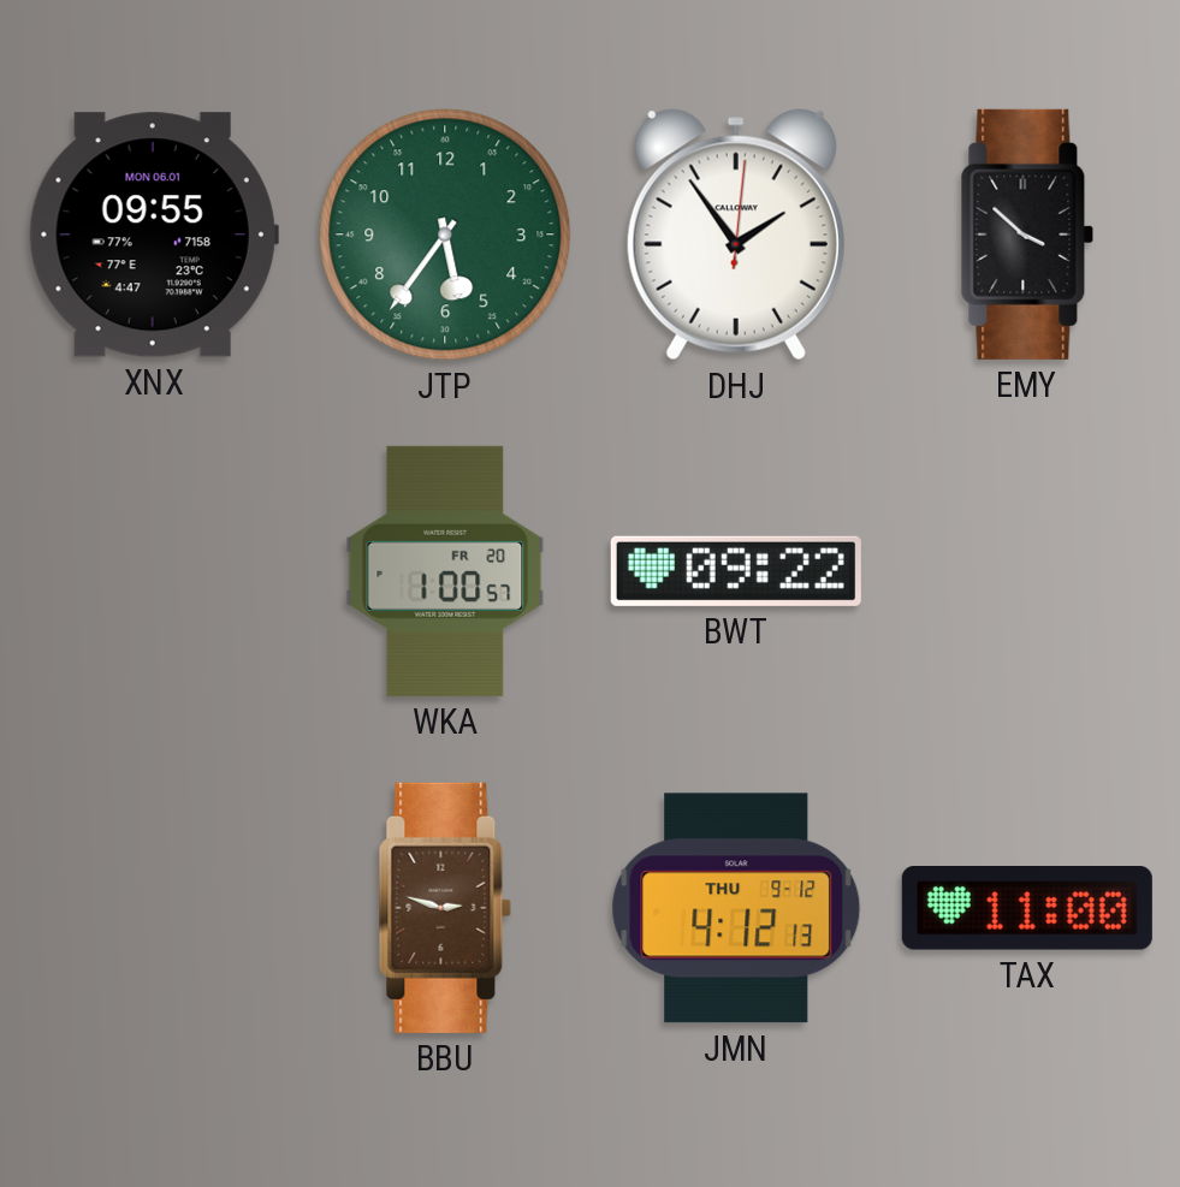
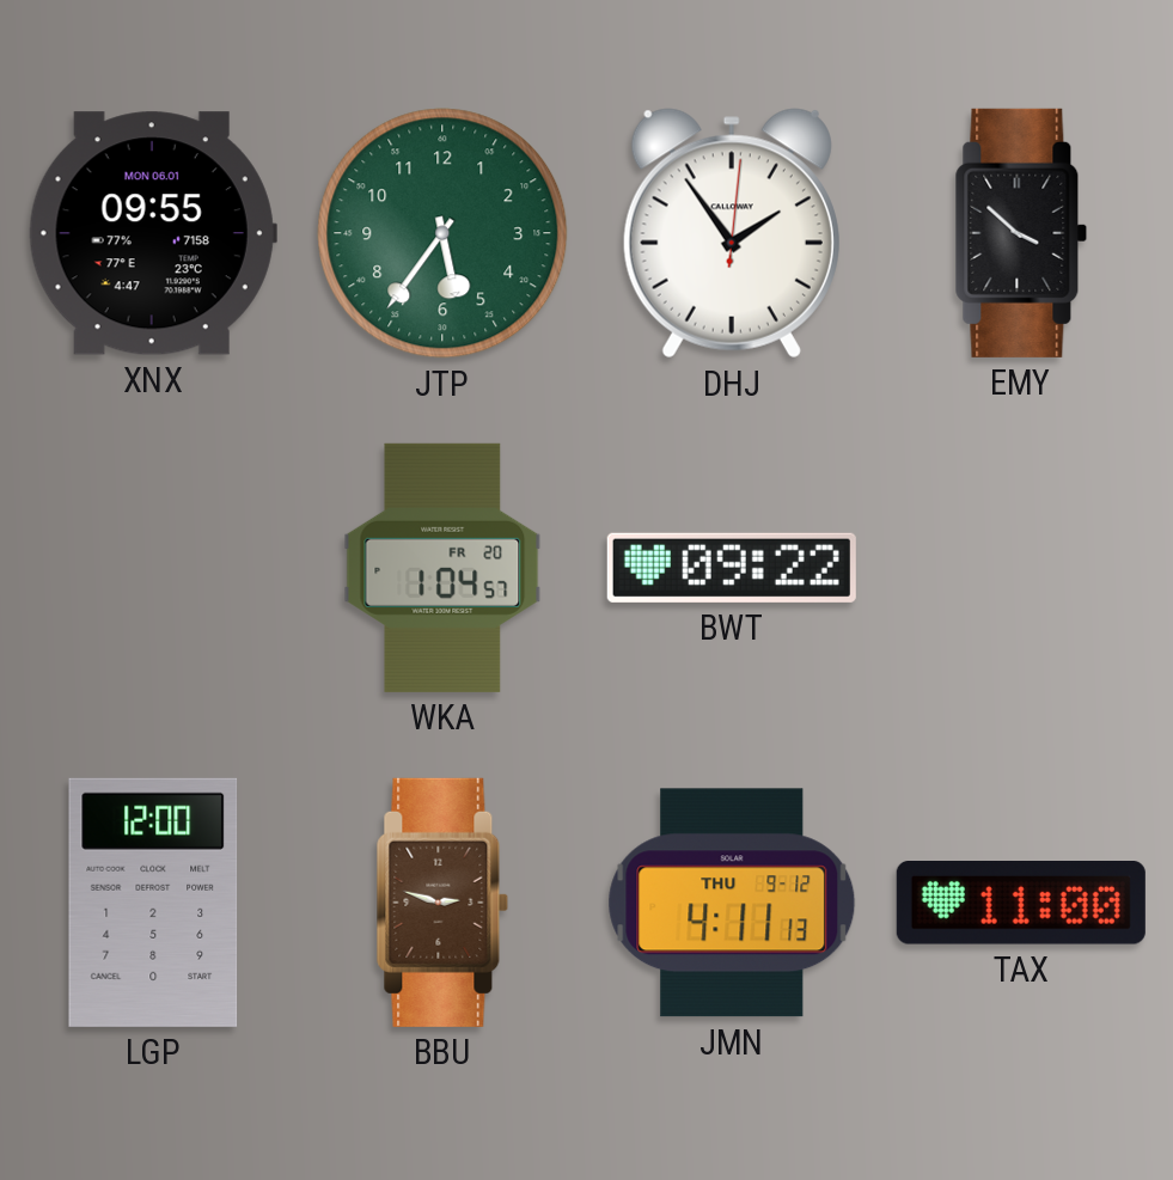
WKA: 1:00 -> 1:04 (442, 568)
LGP: none -> 12:00 (153, 903)
JMN: 4:12 -> 4:11 (732, 903)
